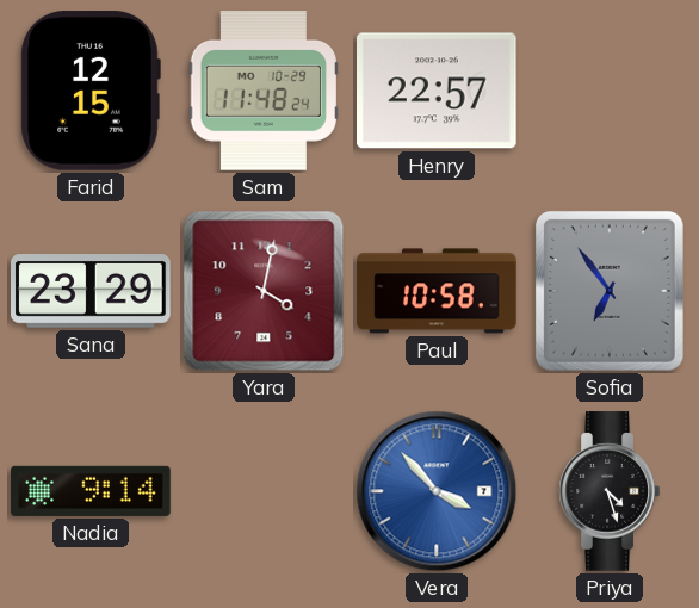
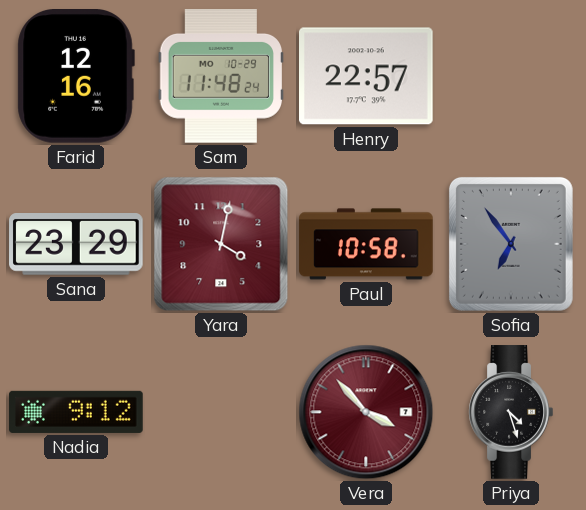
Farid: 12:15 -> 12:16 (76, 77)
Nadia: 9:14 -> 9:12 (76, 412)
Vera dial: blue -> burgundy (366, 412)
